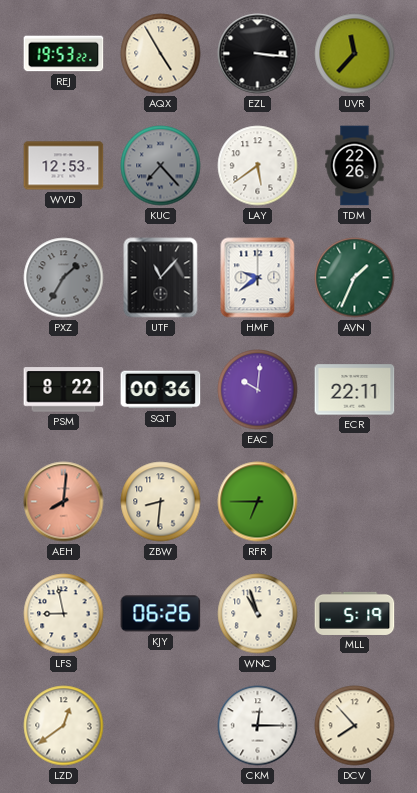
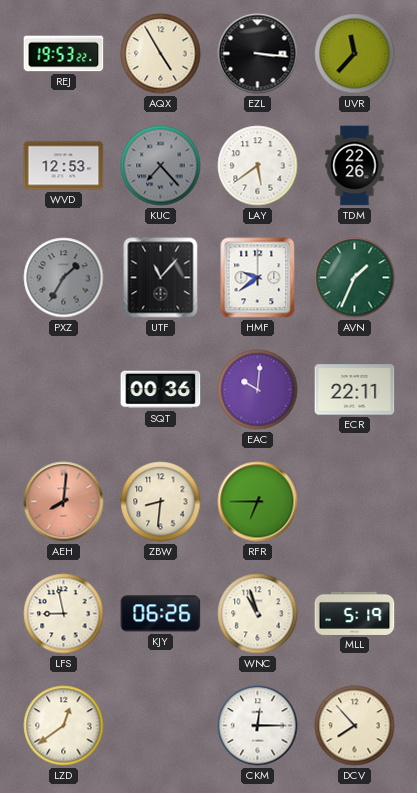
PSM: 8:22 -> none (64, 390)
